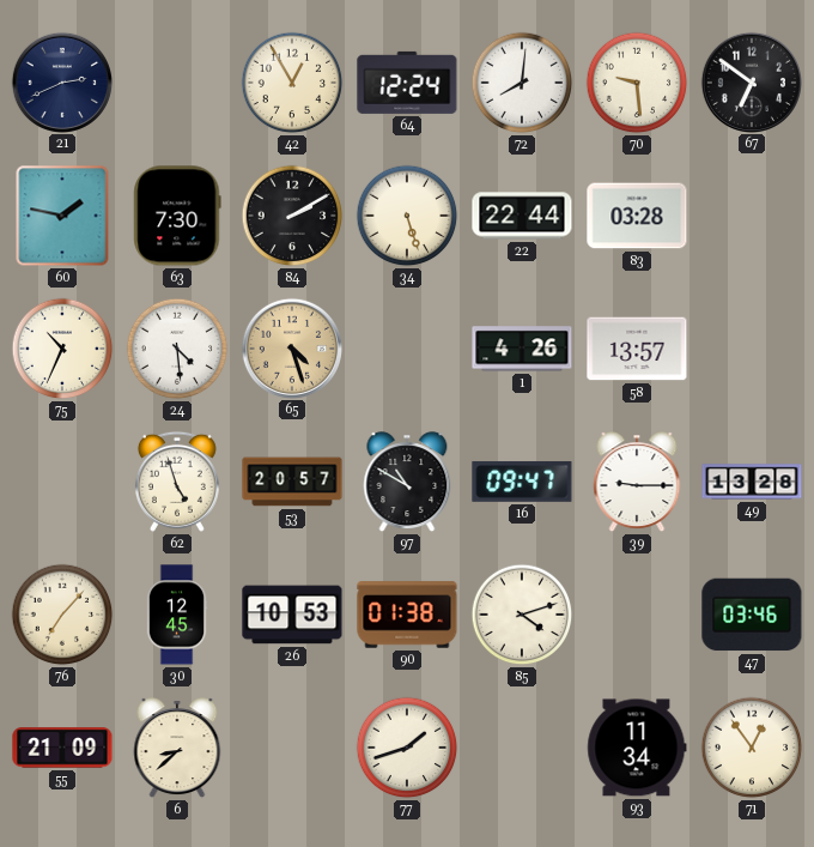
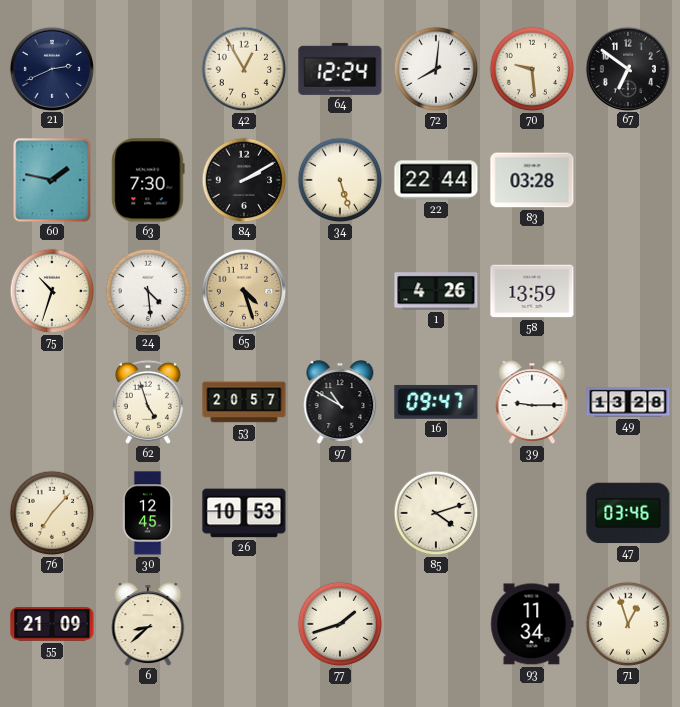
75: 10:34 -> 10:33 (52, 291)
58: 13:57 -> 13:59 (532, 291)
90: 01:38 -> none (407, 615)
71: 12:54 -> 12:57 (628, 624)
